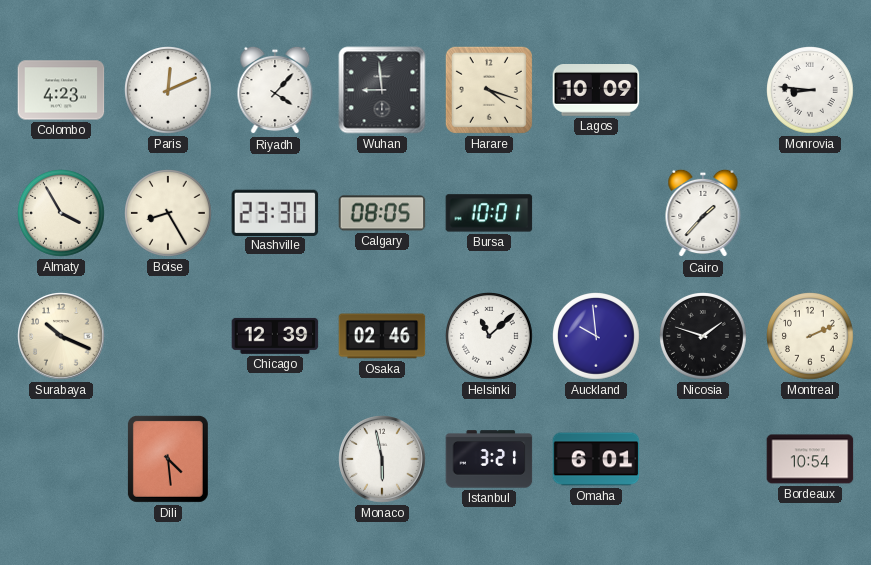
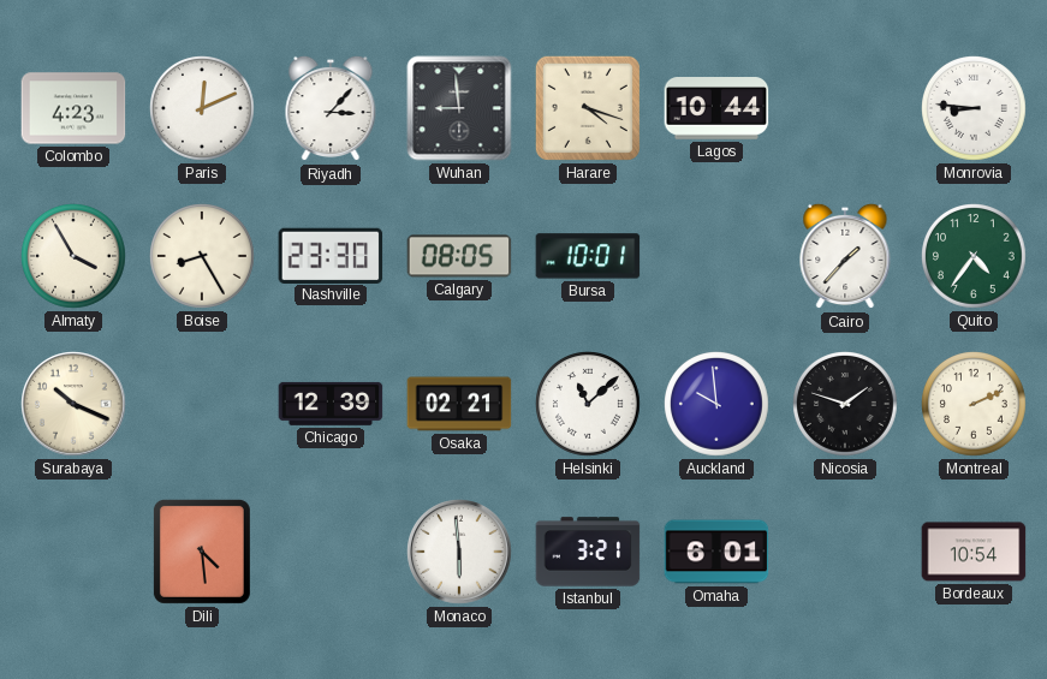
Riyadh: 4:07 -> 3:07 (331, 108)
Lagos: 10:09 -> 10:44 (716, 109)
Quito: none -> 4:36 (975, 257)
Osaka: 02:46 -> 02:21 (459, 404)
Monaco: 5:58 -> 5:59 (459, 552)
